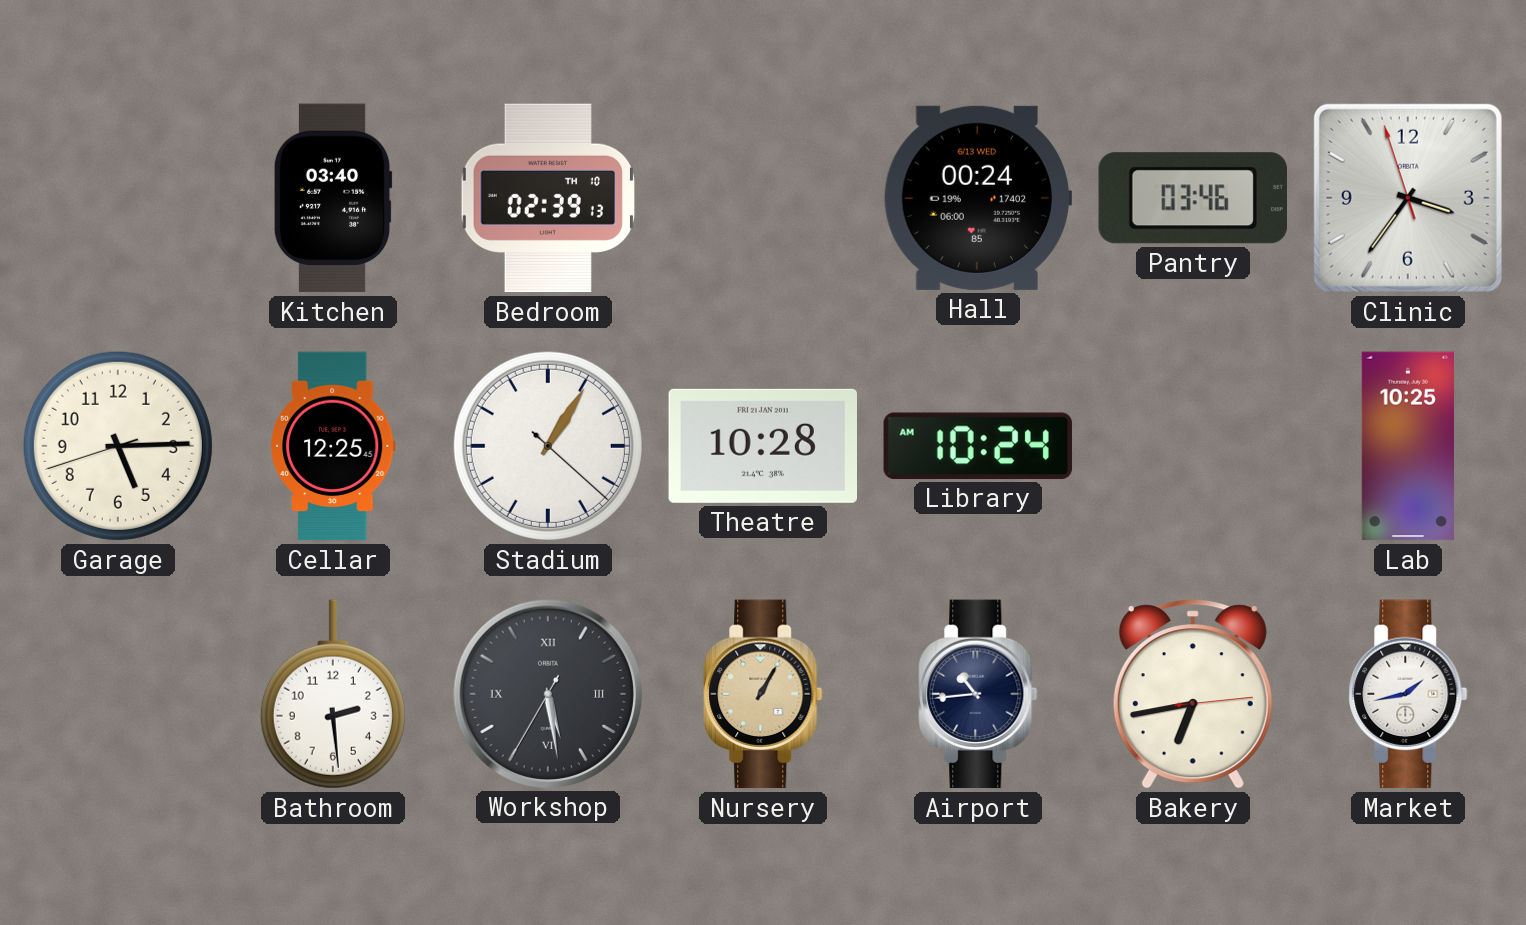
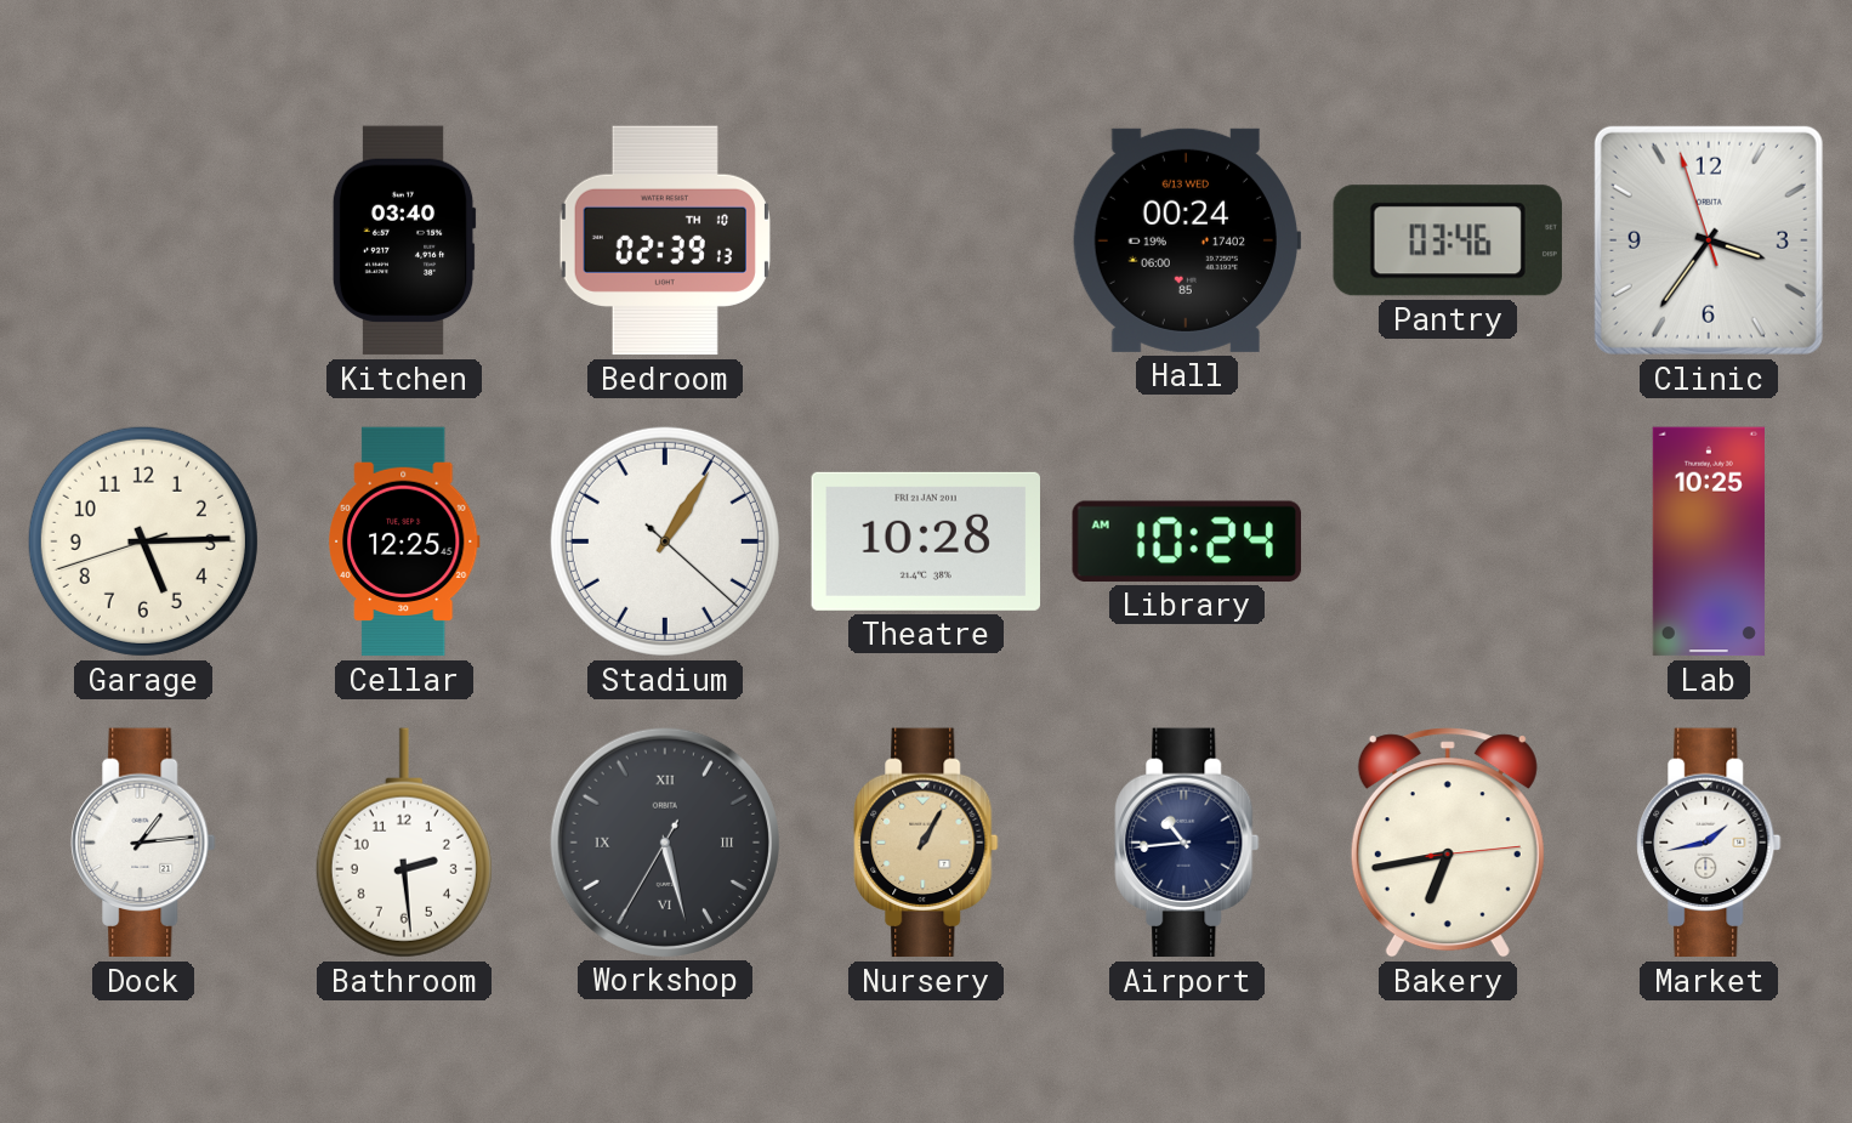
Dock: none -> 1:14 (143, 843)
Workshop: 5:28 -> 5:27 (664, 841)
